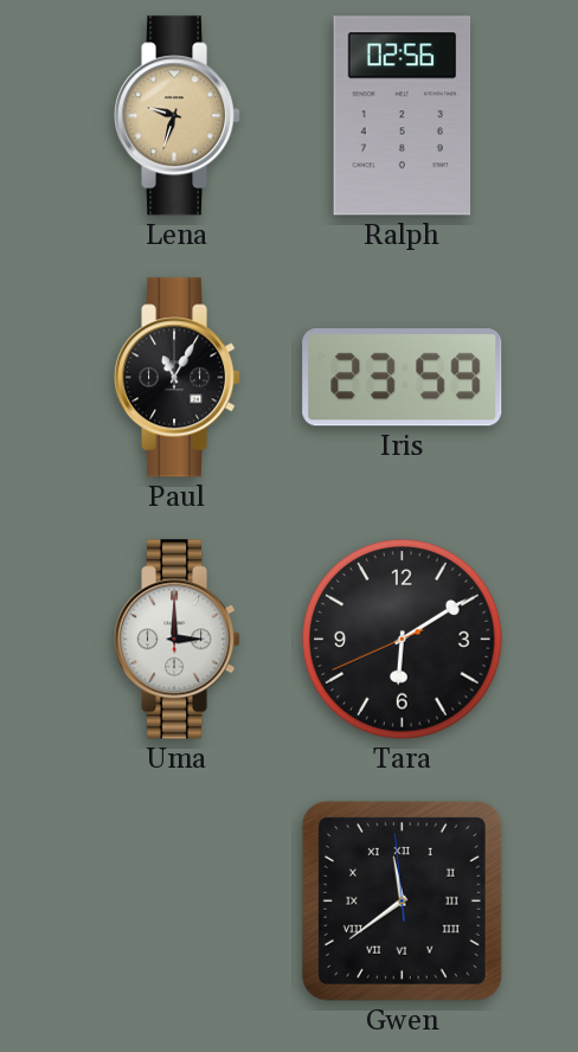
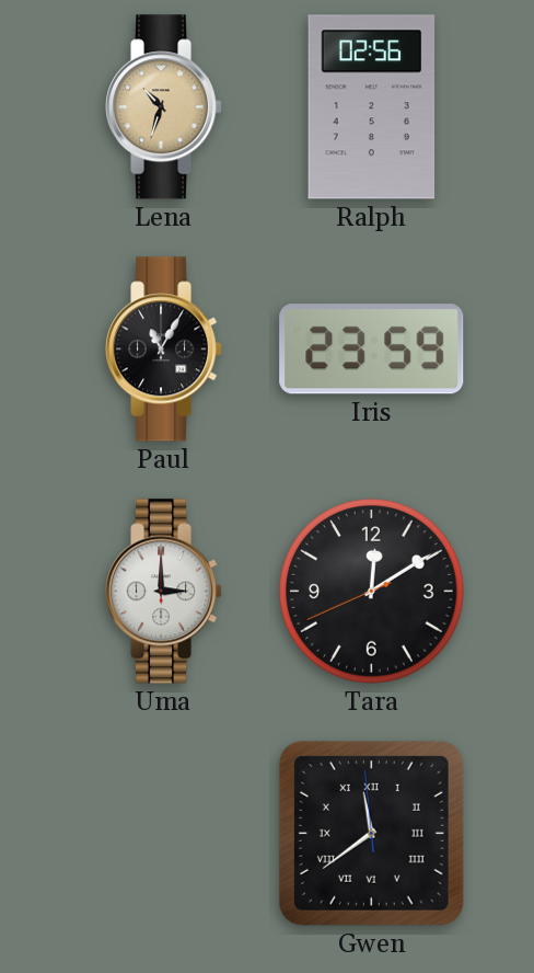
Lena: 9:33 -> 10:33 (165, 107)
Tara: 6:09 -> 12:09 (372, 592)
